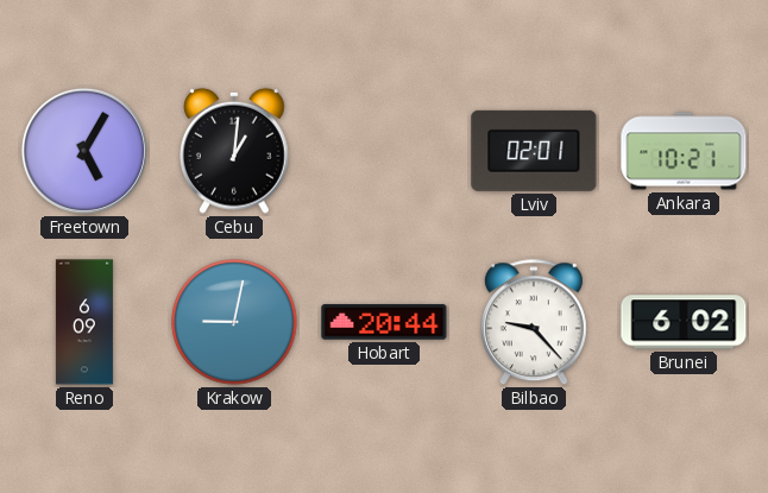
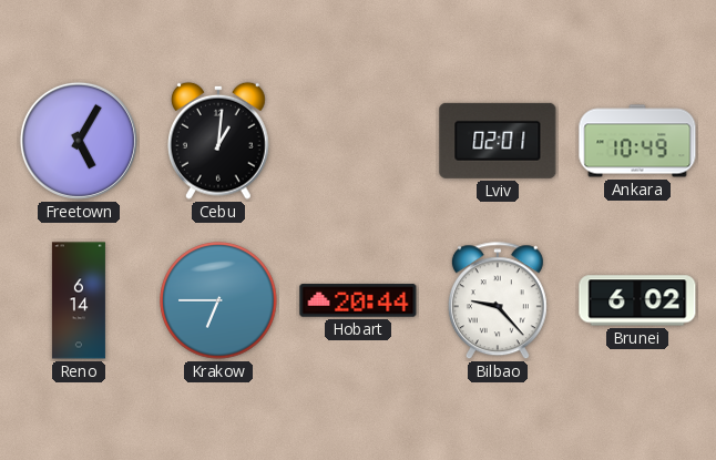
Ankara: 10:21 -> 10:49 (637, 141)
Reno: 6:09 -> 6:14 (79, 300)
Krakow: 9:02 -> 6:45 (218, 300)
